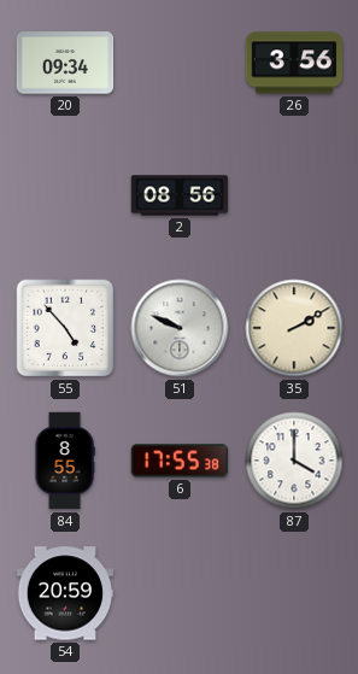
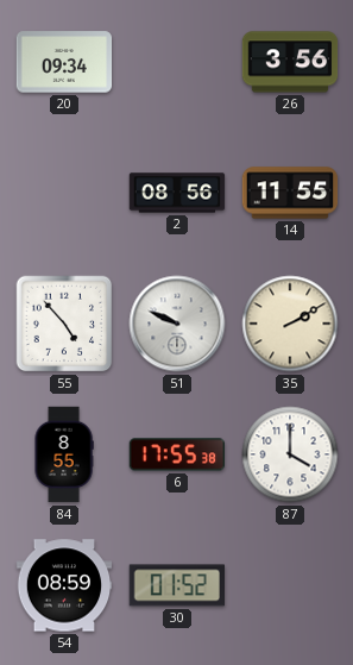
14: none -> 11:55 (290, 193)
54: 20:59 -> 08:59 (64, 585)
30: none -> 01:52 (176, 585)
